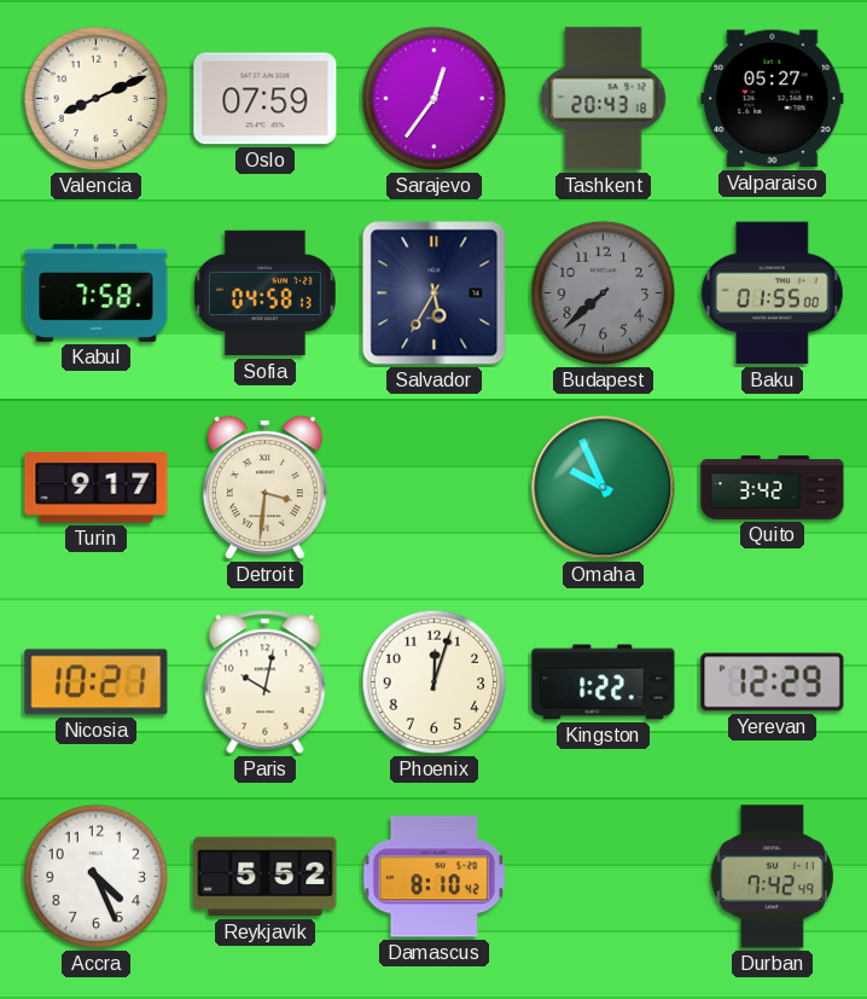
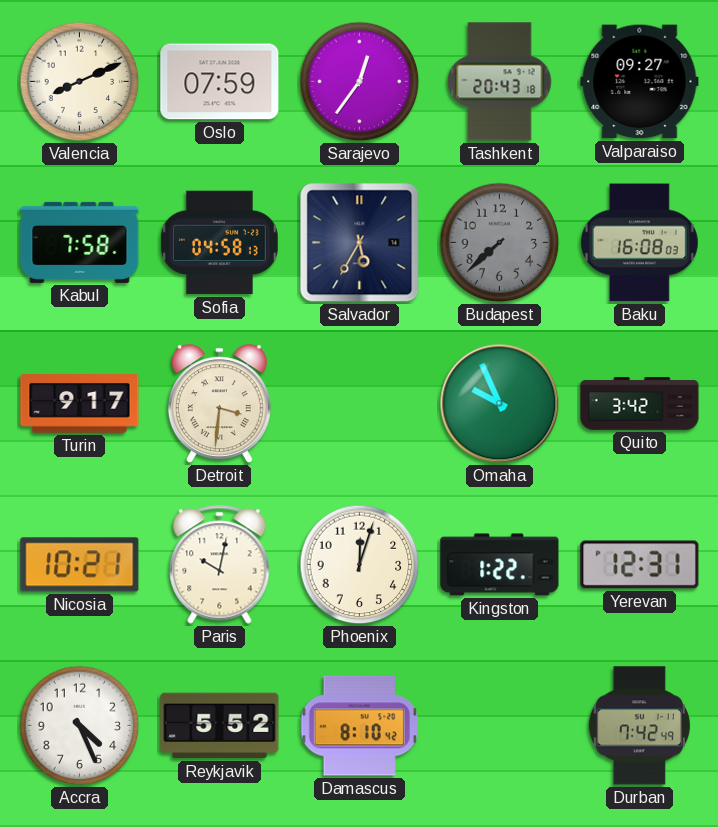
Valparaiso: 05:27 -> 09:27 (640, 82)
Baku: 01:55 -> 16:08 (639, 243)
Yerevan: 12:29 -> 12:31 (640, 565)
